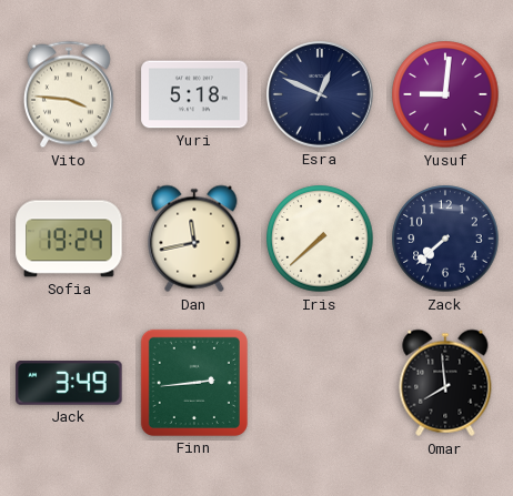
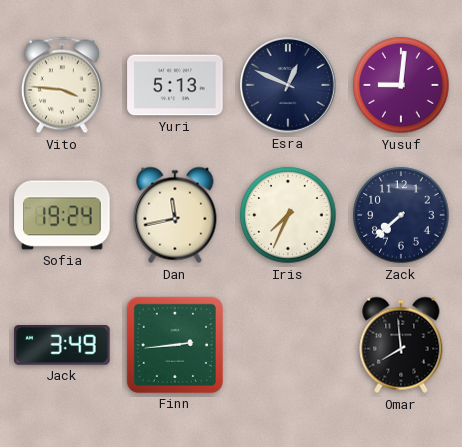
Yuri: 5:18 -> 5:13 (175, 85)
Iris: 7:38 -> 7:34 (288, 215)
